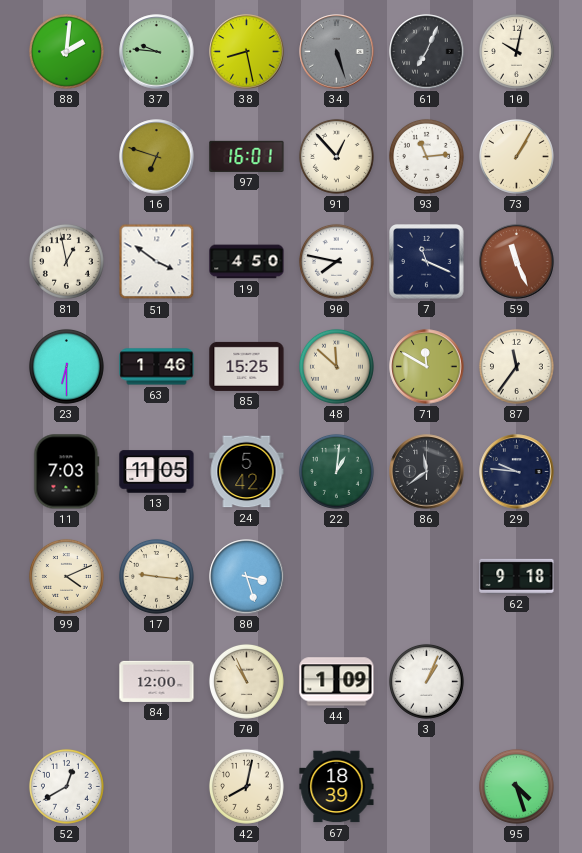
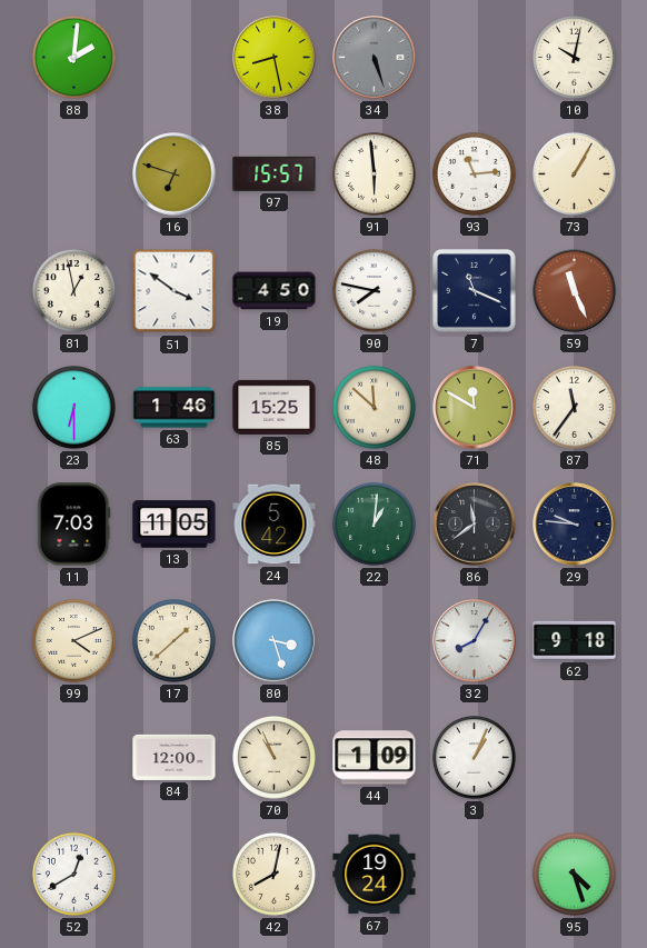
37: 9:46 -> none (157, 52)
61: 7:04 -> none (427, 52)
97: 16:01 -> 15:57 (275, 173)
91: 12:53 -> 5:59 (374, 173)
17: 9:16 -> 1:38 (173, 640)
32: none -> 8:05 (475, 641)
67: 18:39 -> 19:24 (375, 875)
